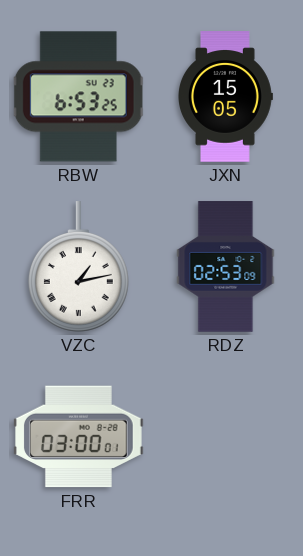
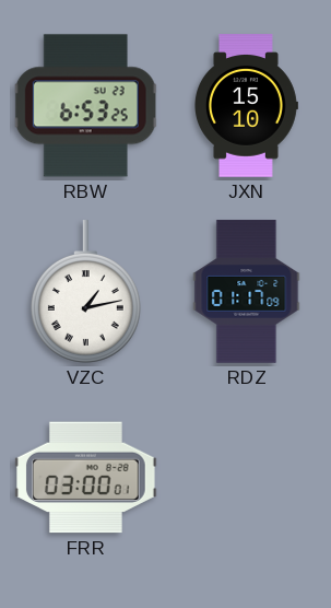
JXN: 15:05 -> 15:10 (247, 106)
RDZ: 02:53 -> 01:17 (247, 292)
